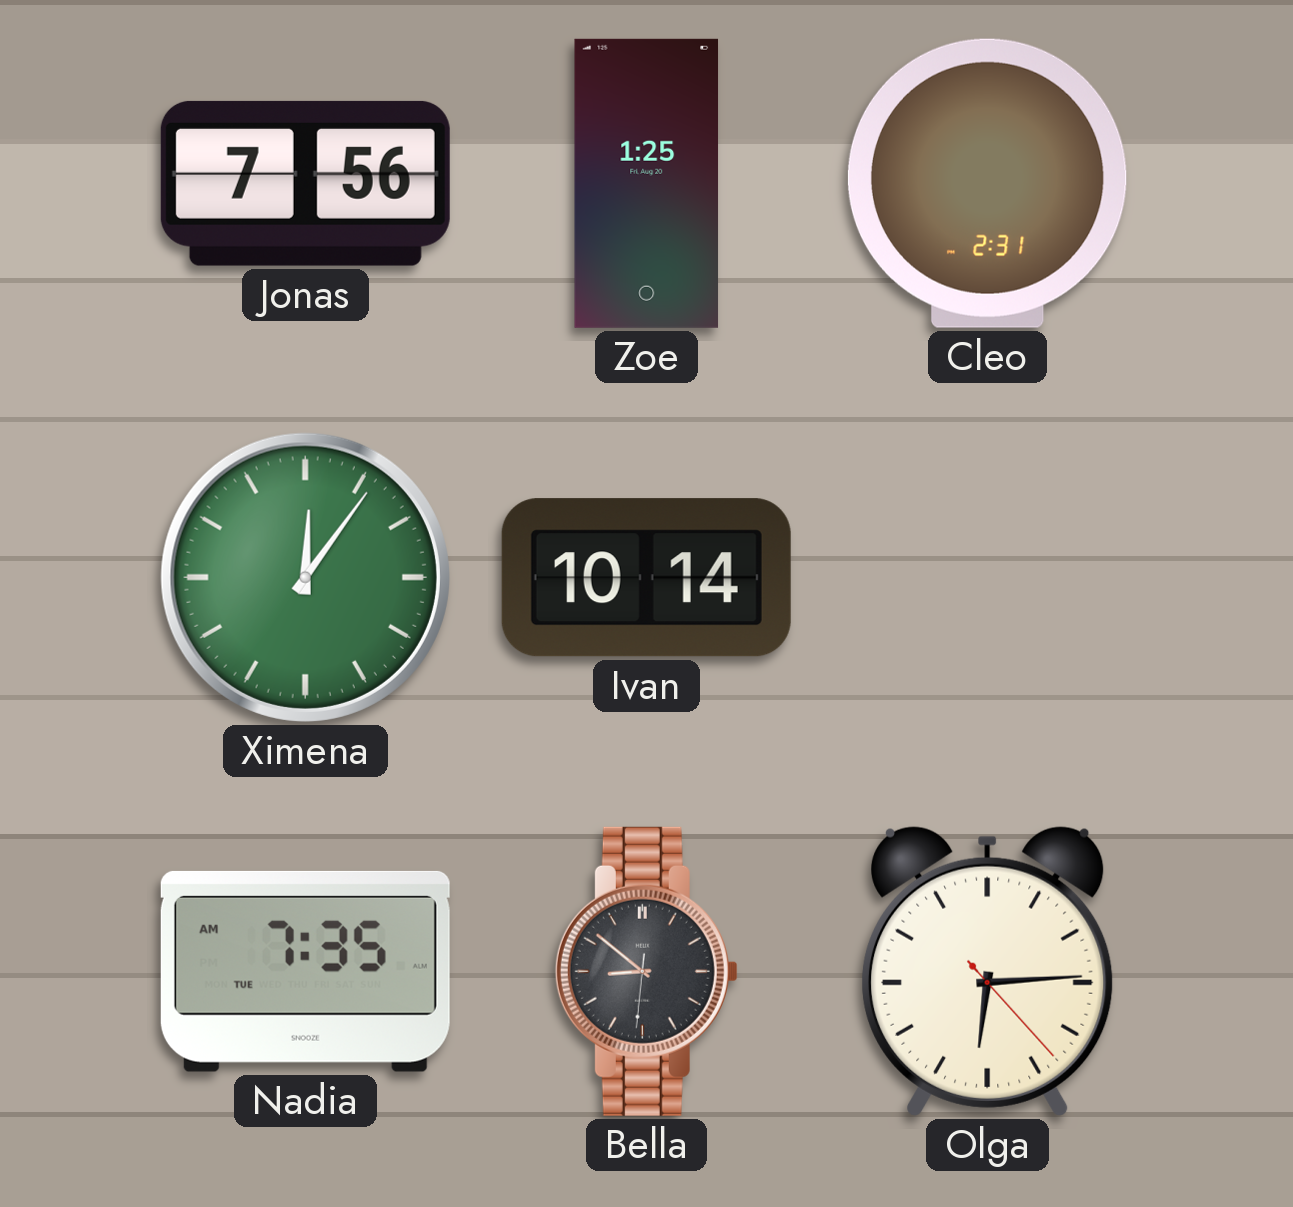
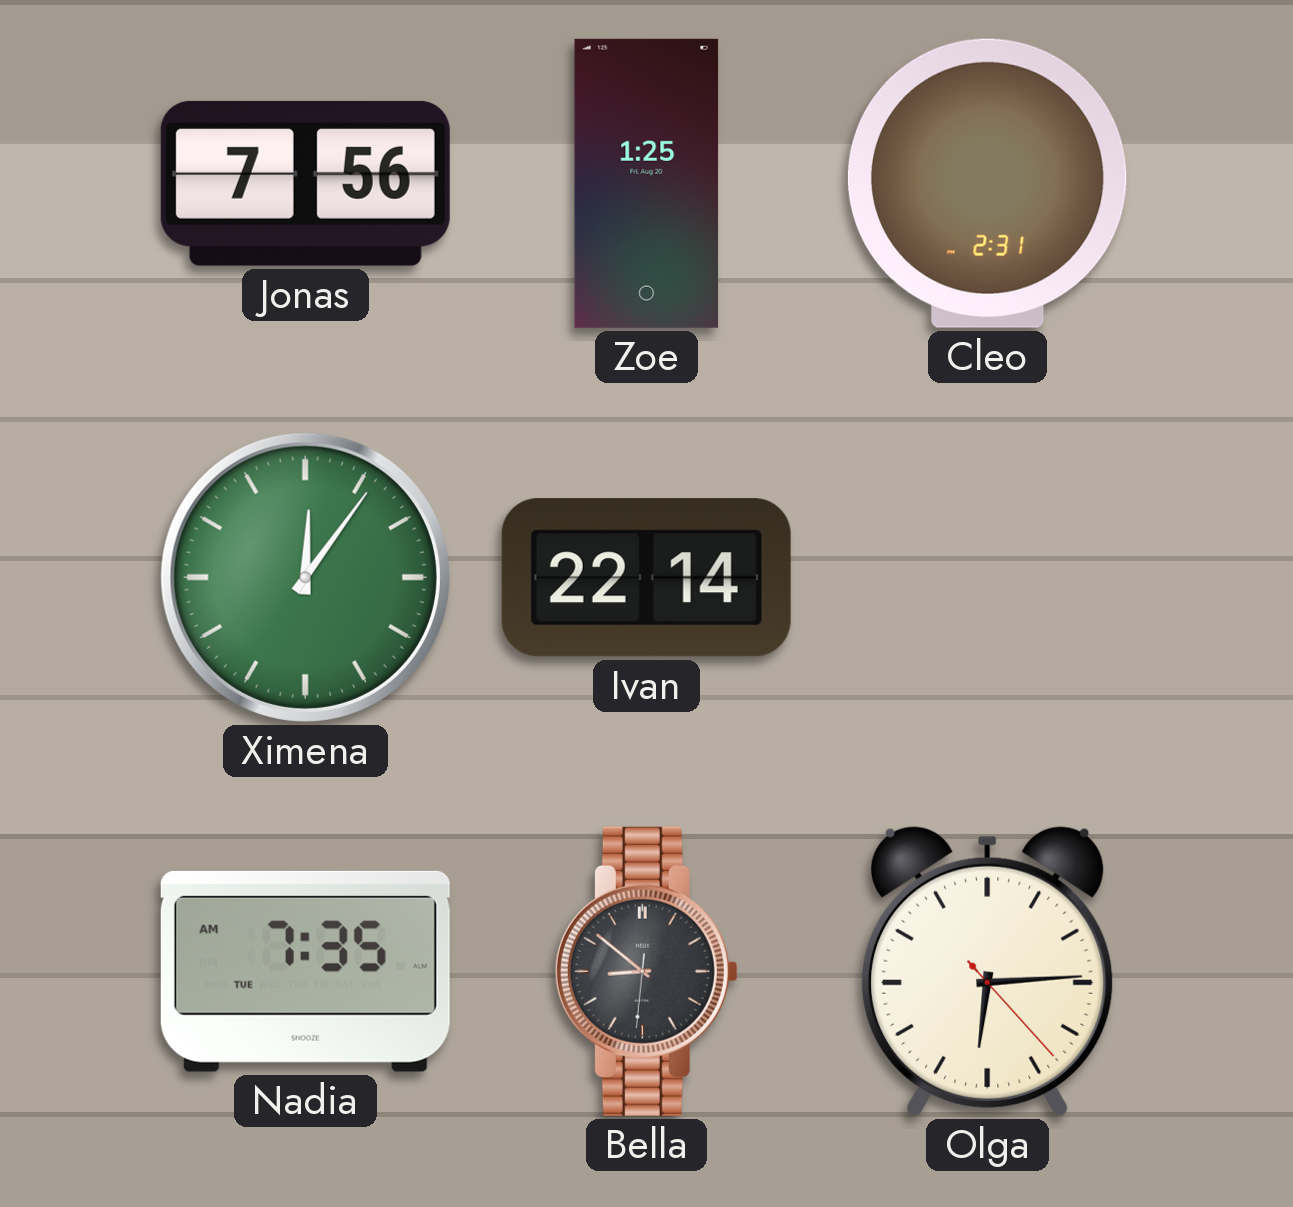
Ivan: 10:14 -> 22:14 (646, 578)
